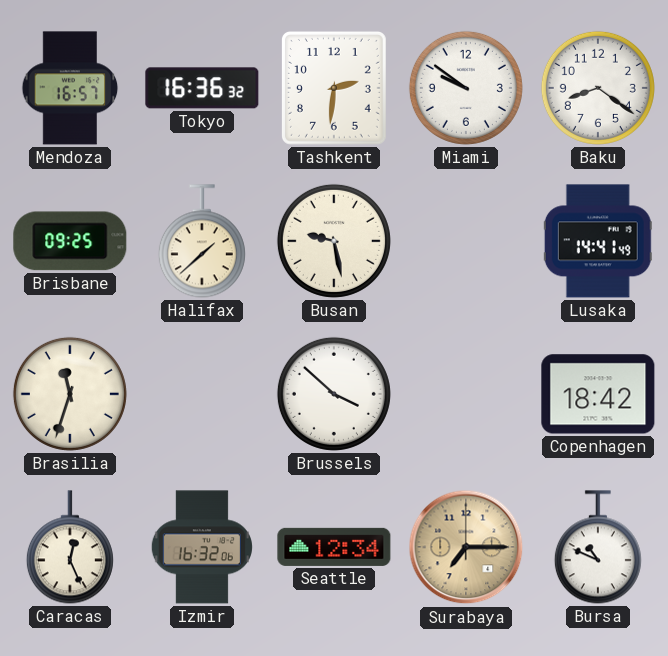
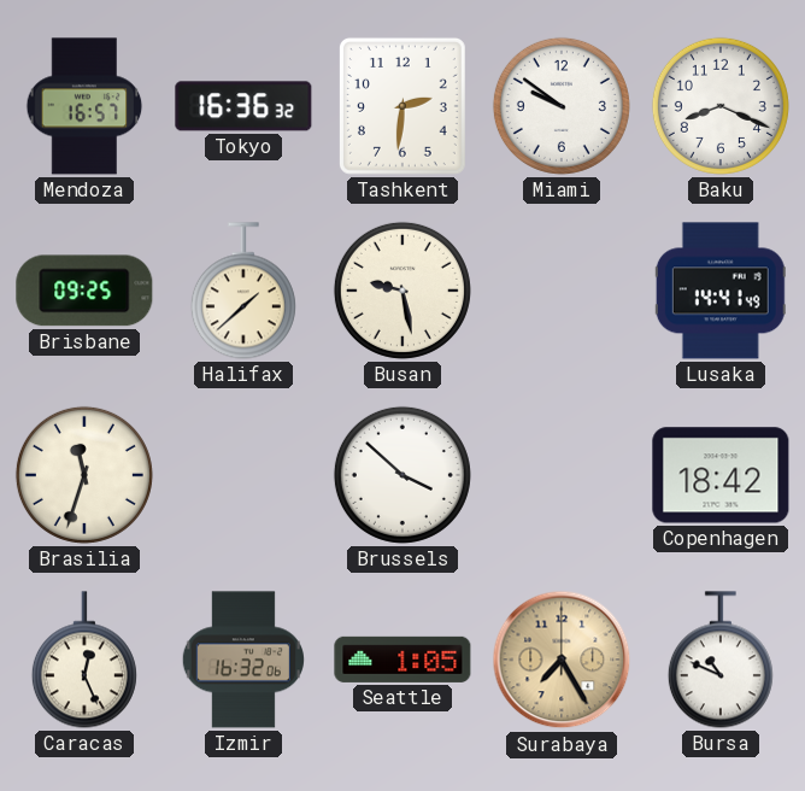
Baku: 8:21 -> 8:19 (721, 106)
Seattle: 12:34 -> 1:05 (402, 660)
Surabaya: 7:15 -> 7:25 (562, 660)
